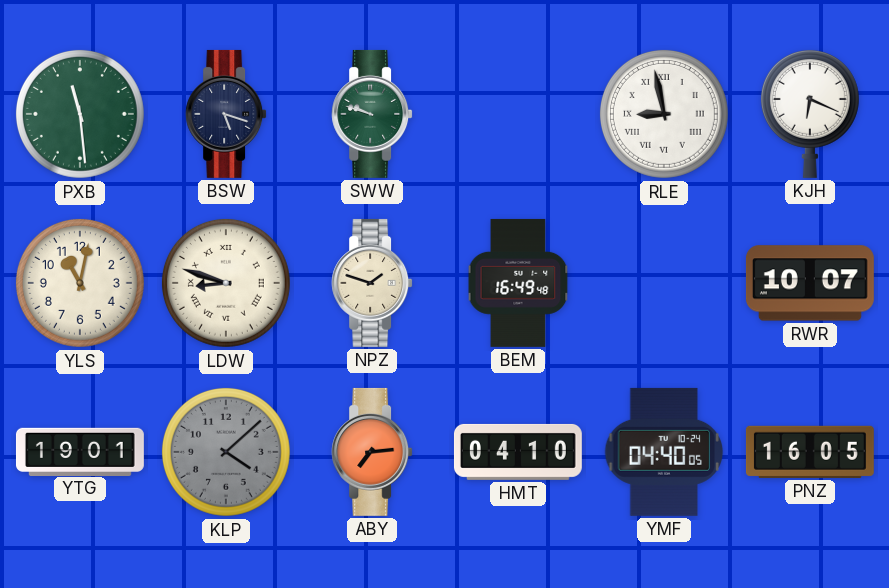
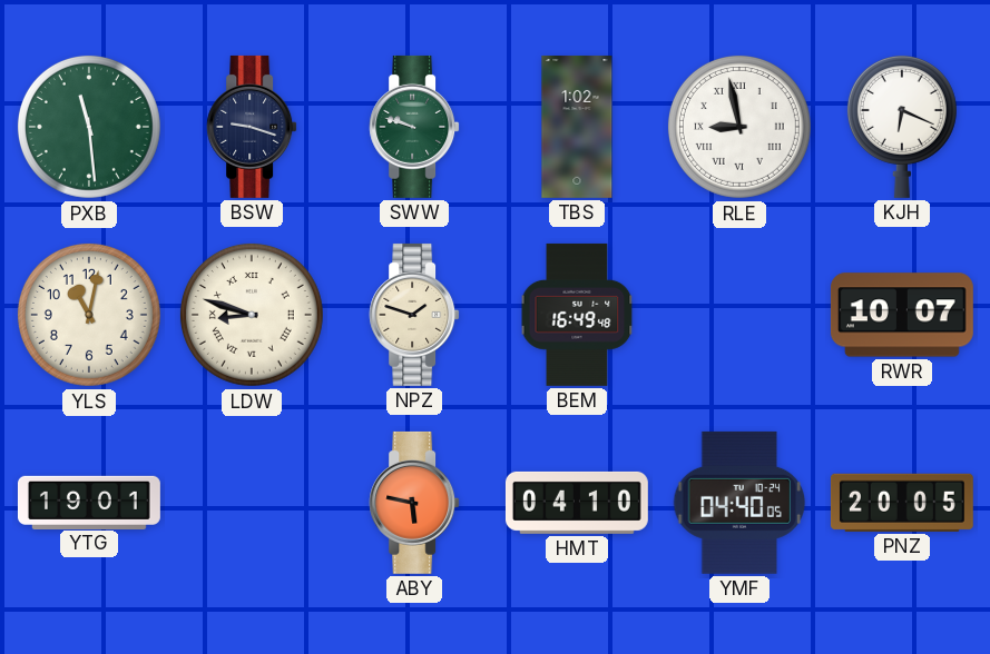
BSW: 5:18 -> 9:18 (252, 127)
TBS: none -> 1:02 (577, 127)
KLP: 4:08 -> none (226, 452)
ABY: 7:14 -> 5:47 (414, 503)
PNZ: 16:05 -> 20:05 (902, 503)
